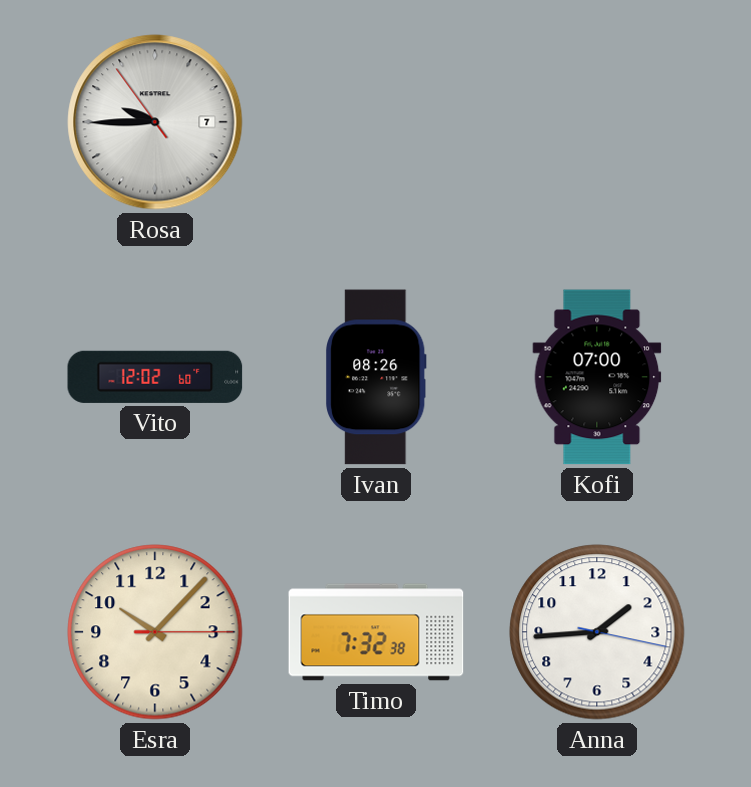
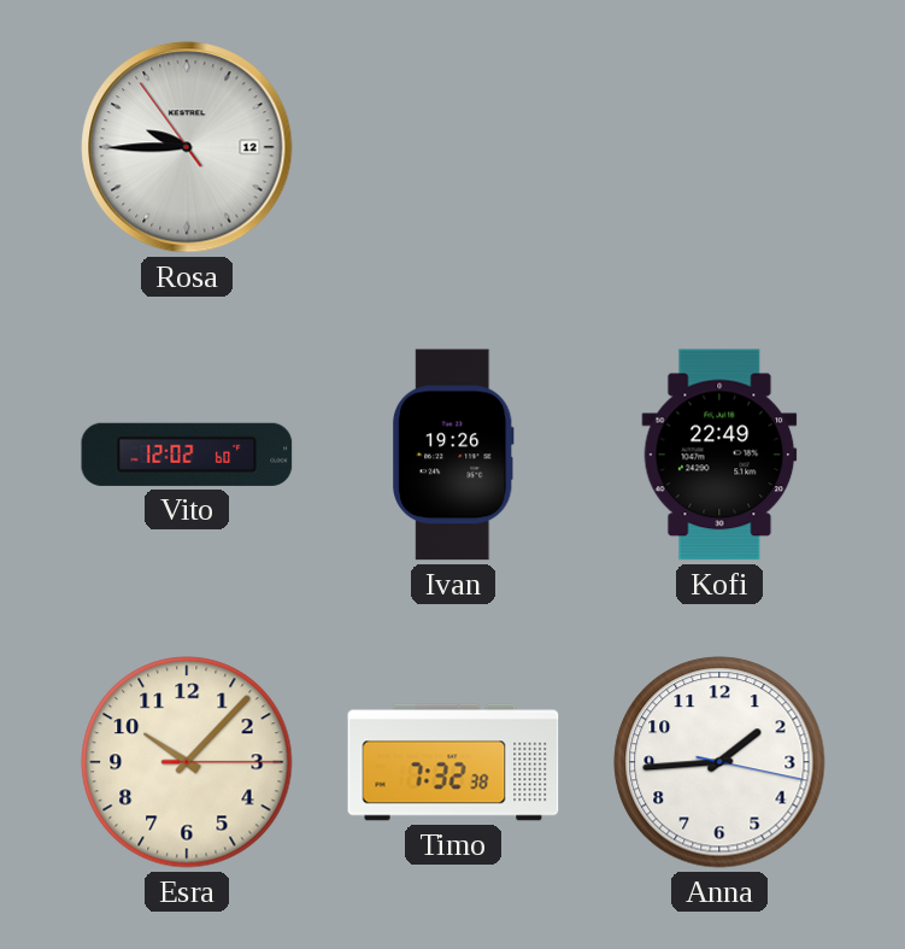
Rosa date: 7 -> 12 (187, 147)
Ivan: 08:26 -> 19:26 (453, 455)
Kofi: 07:00 -> 22:49 (719, 455)
